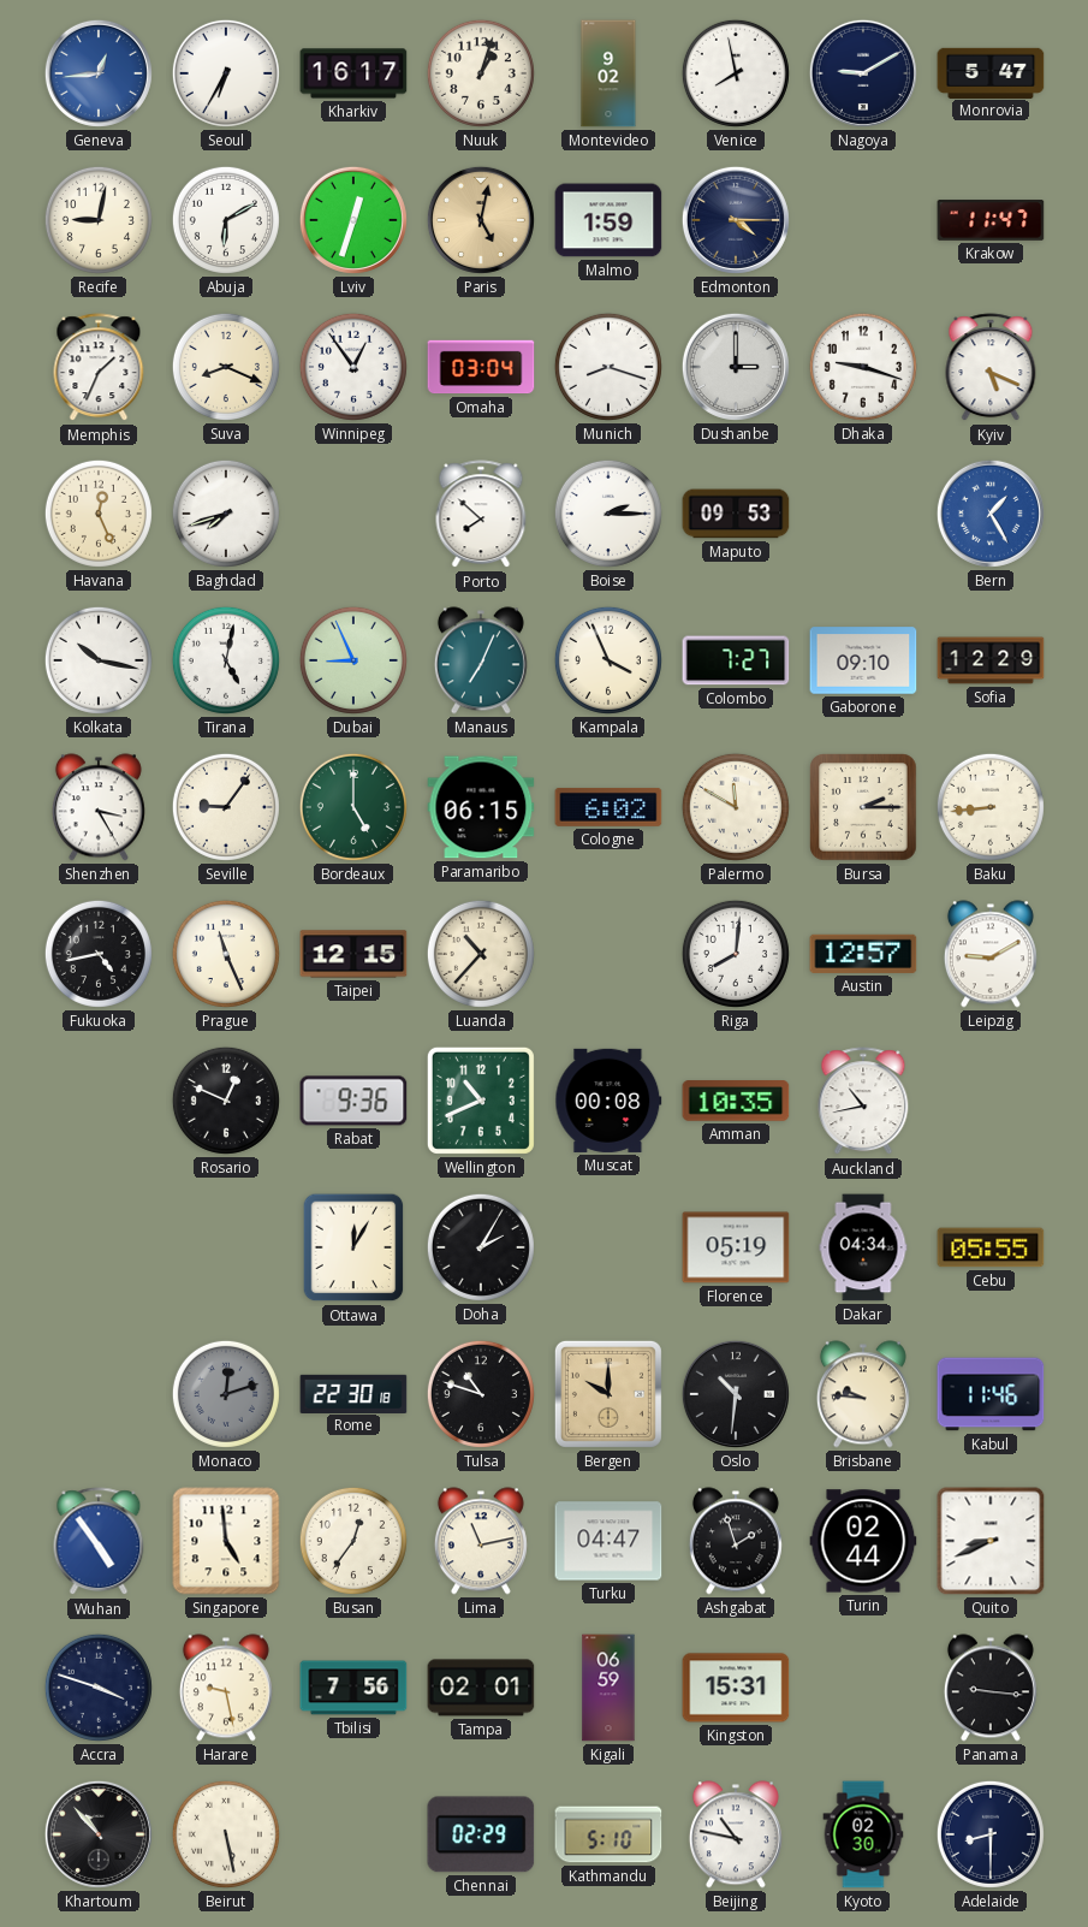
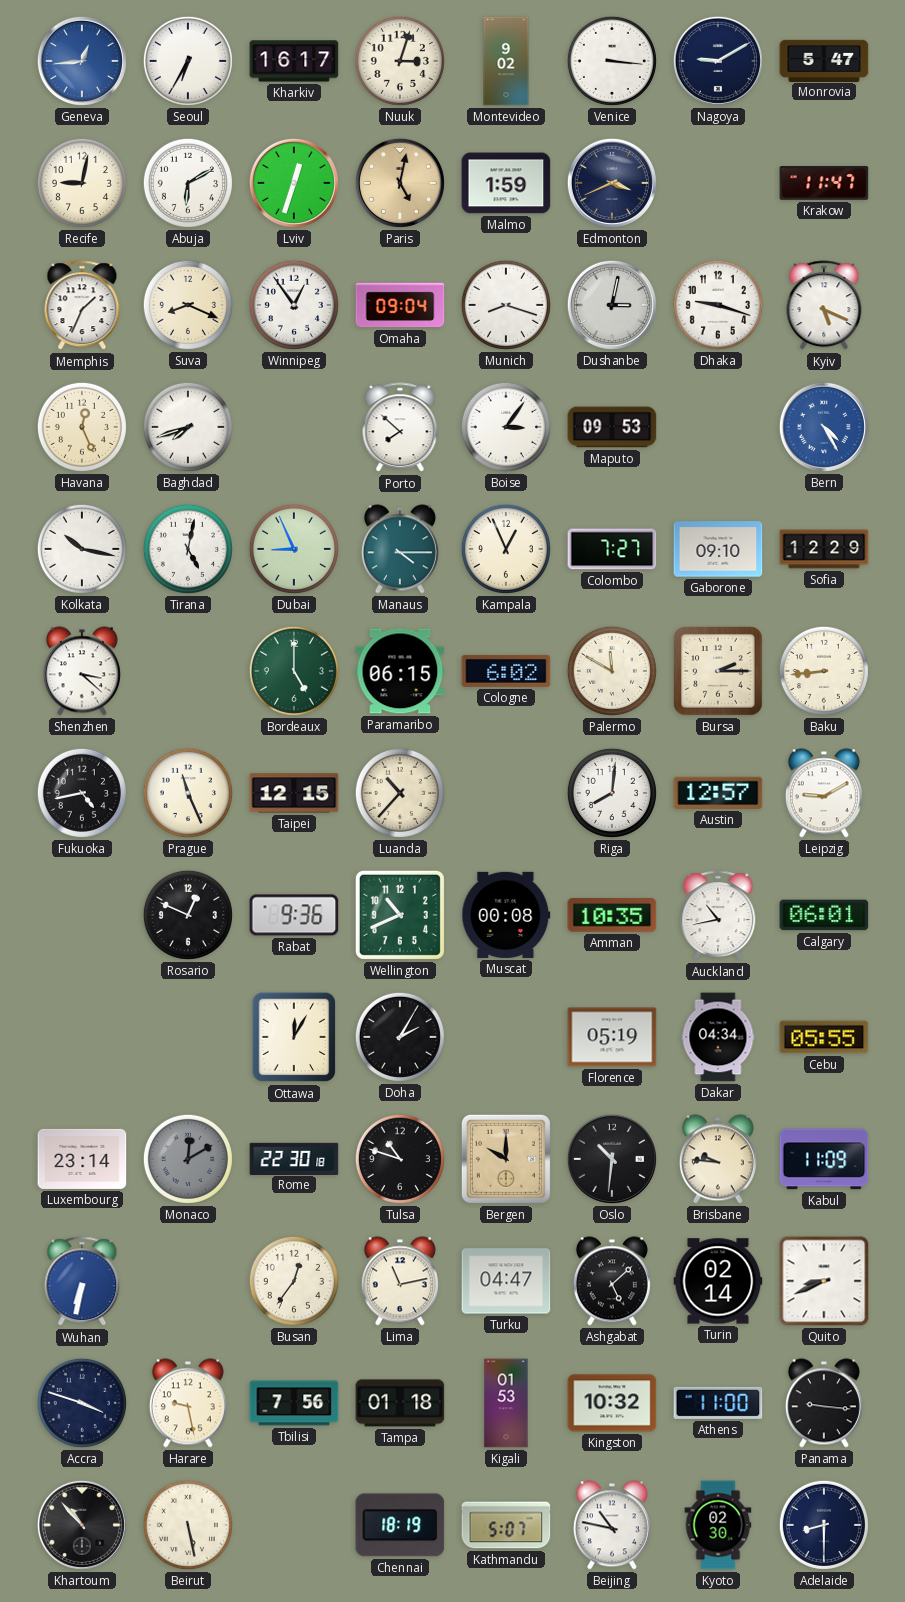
Nuuk: 1:03 -> 3:03 (400, 61)
Venice: 7:58 -> 3:16 (612, 61)
Edmonton: 4:15 -> 3:41 (612, 183)
Omaha: 03:04 -> 09:04 (400, 305)
Dushanbe: 3:00 -> 3:02 (612, 305)
Boise: 2:15 -> 3:06 (506, 427)
Bern: 1:25 -> 4:25 (824, 427)
Manaus: 7:04 -> 4:15 (400, 549)
Kampala: 3:56 -> 12:56 (506, 549)
Shenzhen: 3:25 -> 3:22 (82, 671)
Seville: 9:06 -> none (226, 807)
Calgary: none -> 06:01 (824, 915)
Luxembourg: none -> 23:14 (82, 1159)
Monaco: 12:12 -> 12:10 (188, 1159)
Kabul: 11:46 -> 11:09 (824, 1159)
Wuhan: 4:54 -> 6:32 (82, 1282)
Singapore: 4:59 -> none (226, 1541)
Ashgabat: 1:57 -> 5:08 (612, 1281)
Turin: 02:44 -> 02:14 (718, 1281)
Tampa: 02:01 -> 01:18 (400, 1403)
Kigali: 06:59 -> 01:53 (506, 1403)
Kingston: 15:31 -> 10:32 (612, 1403)
Athens: none -> 11:00 (718, 1403)
Chennai: 02:29 -> 18:19 (400, 1525)
Kathmandu: 5:10 -> 5:07 (506, 1525)
